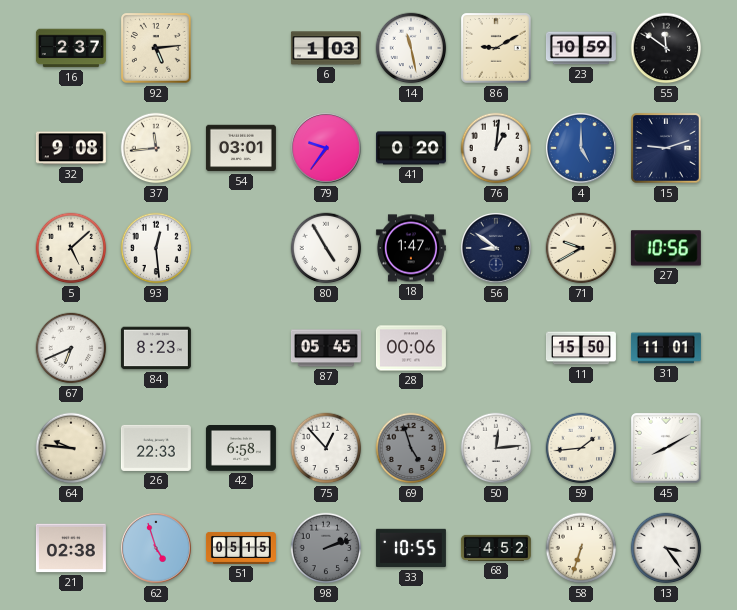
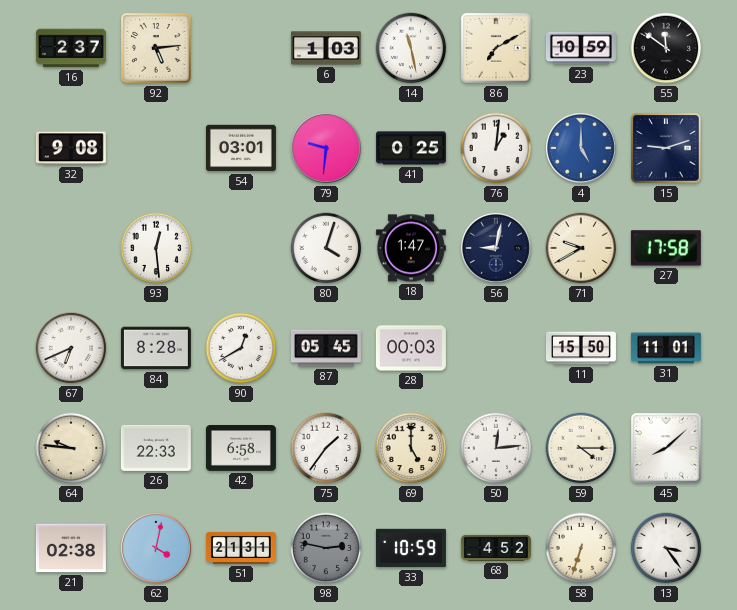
86: 9:10 -> 7:10 (497, 49)
37: 11:44 -> none (156, 148)
79: 9:36 -> 9:31 (326, 148)
41: 0:20 -> 0:25 (411, 148)
5: 5:08 -> none (71, 248)
80: 4:55 -> 4:03 (326, 248)
56: 8:51 -> 9:02 (496, 248)
27: 10:56 -> 17:58 (666, 248)
84: 8:23 -> 8:28 (156, 348)
90: none -> 12:40 (241, 348)
28: 00:06 -> 00:03 (411, 348)
75: 12:53 -> 1:36 (326, 448)
69: 4:57 -> 5:00 (411, 448)
69 dial: grey -> cream (411, 448)
59: 1:44 -> 4:15 (581, 448)
45: 8:10 -> 8:08 (667, 449)
62: 4:57 -> 4:02 (156, 548)
51: 05:15 -> 21:31 (241, 548)
98: 2:12 -> 2:47 (326, 548)
33: 10:55 -> 10:59 (411, 548)
